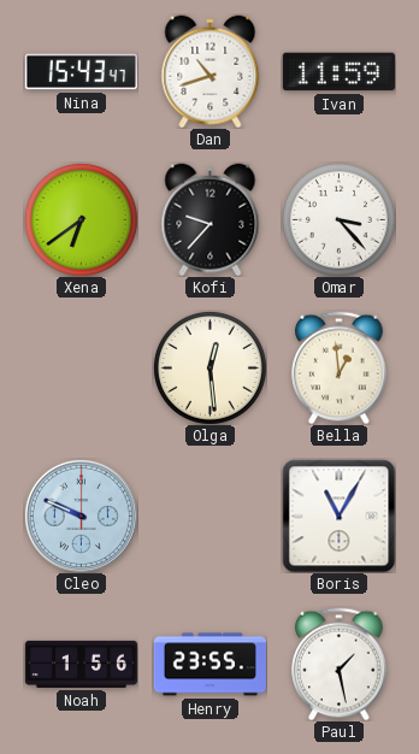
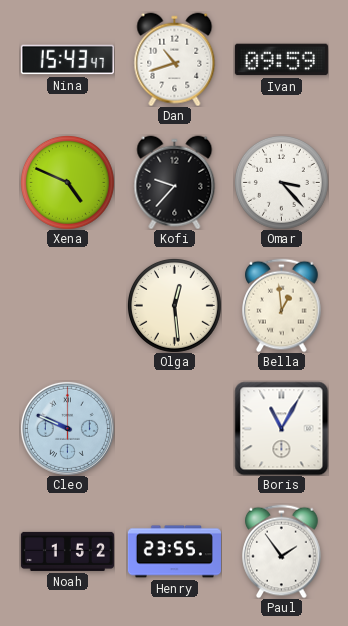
Ivan: 11:59 -> 09:59 (281, 60)
Xena: 6:39 -> 4:49 (67, 182)
Noah: 1:56 -> 1:52 (67, 551)
Paul: 1:28 -> 1:54 (282, 551)
